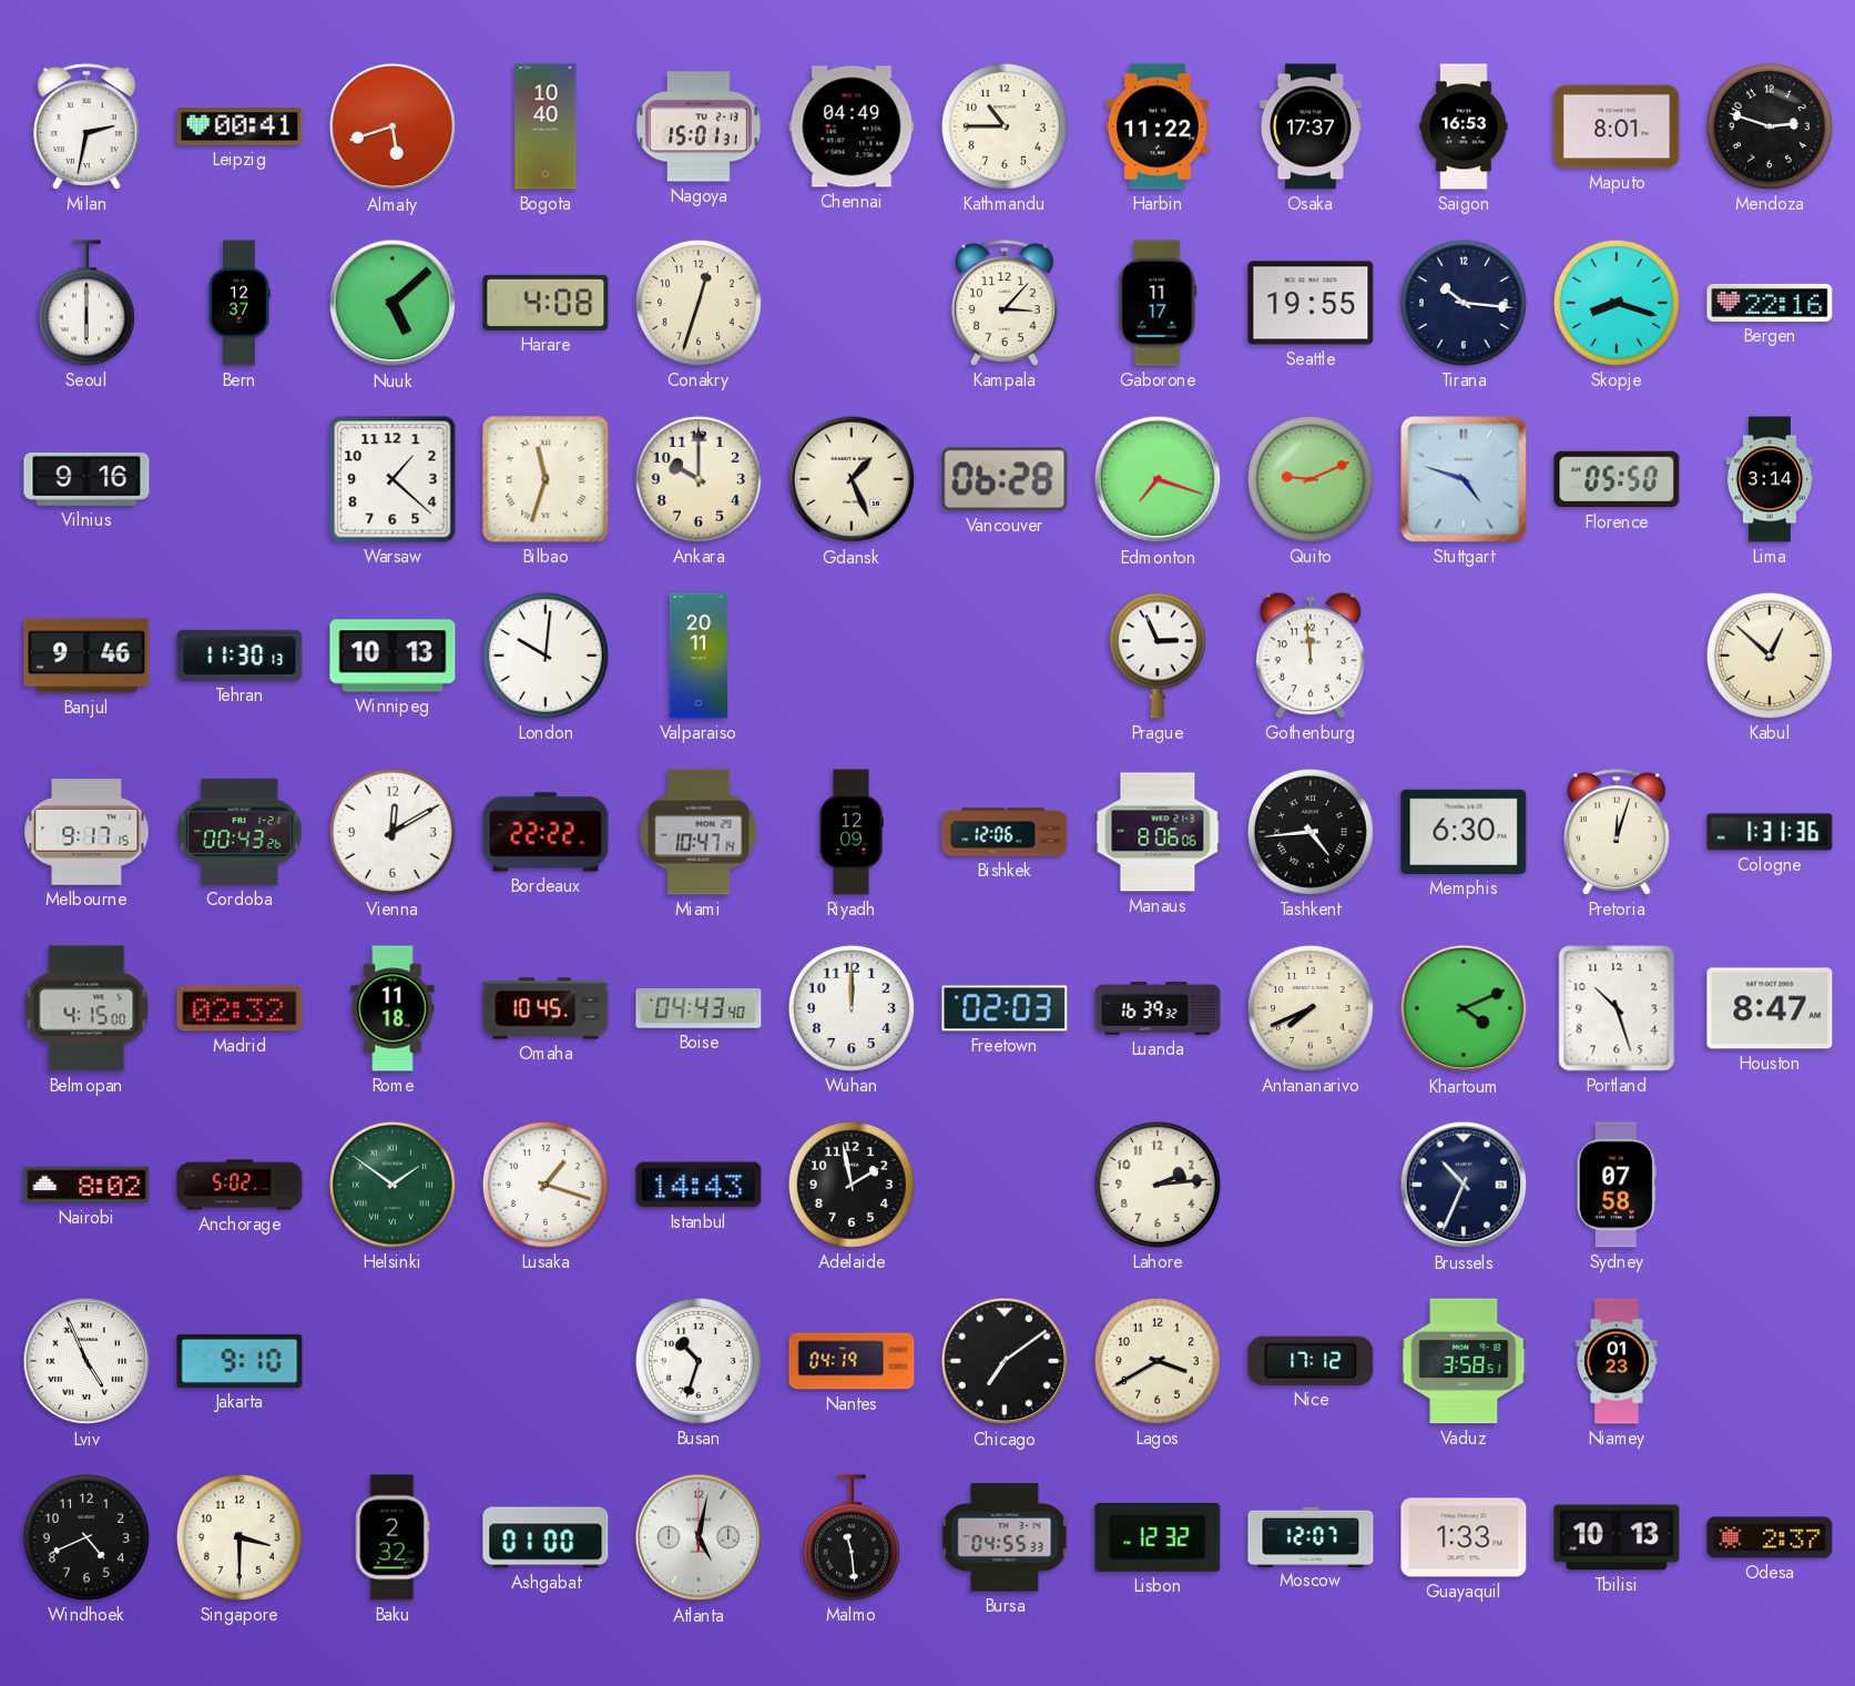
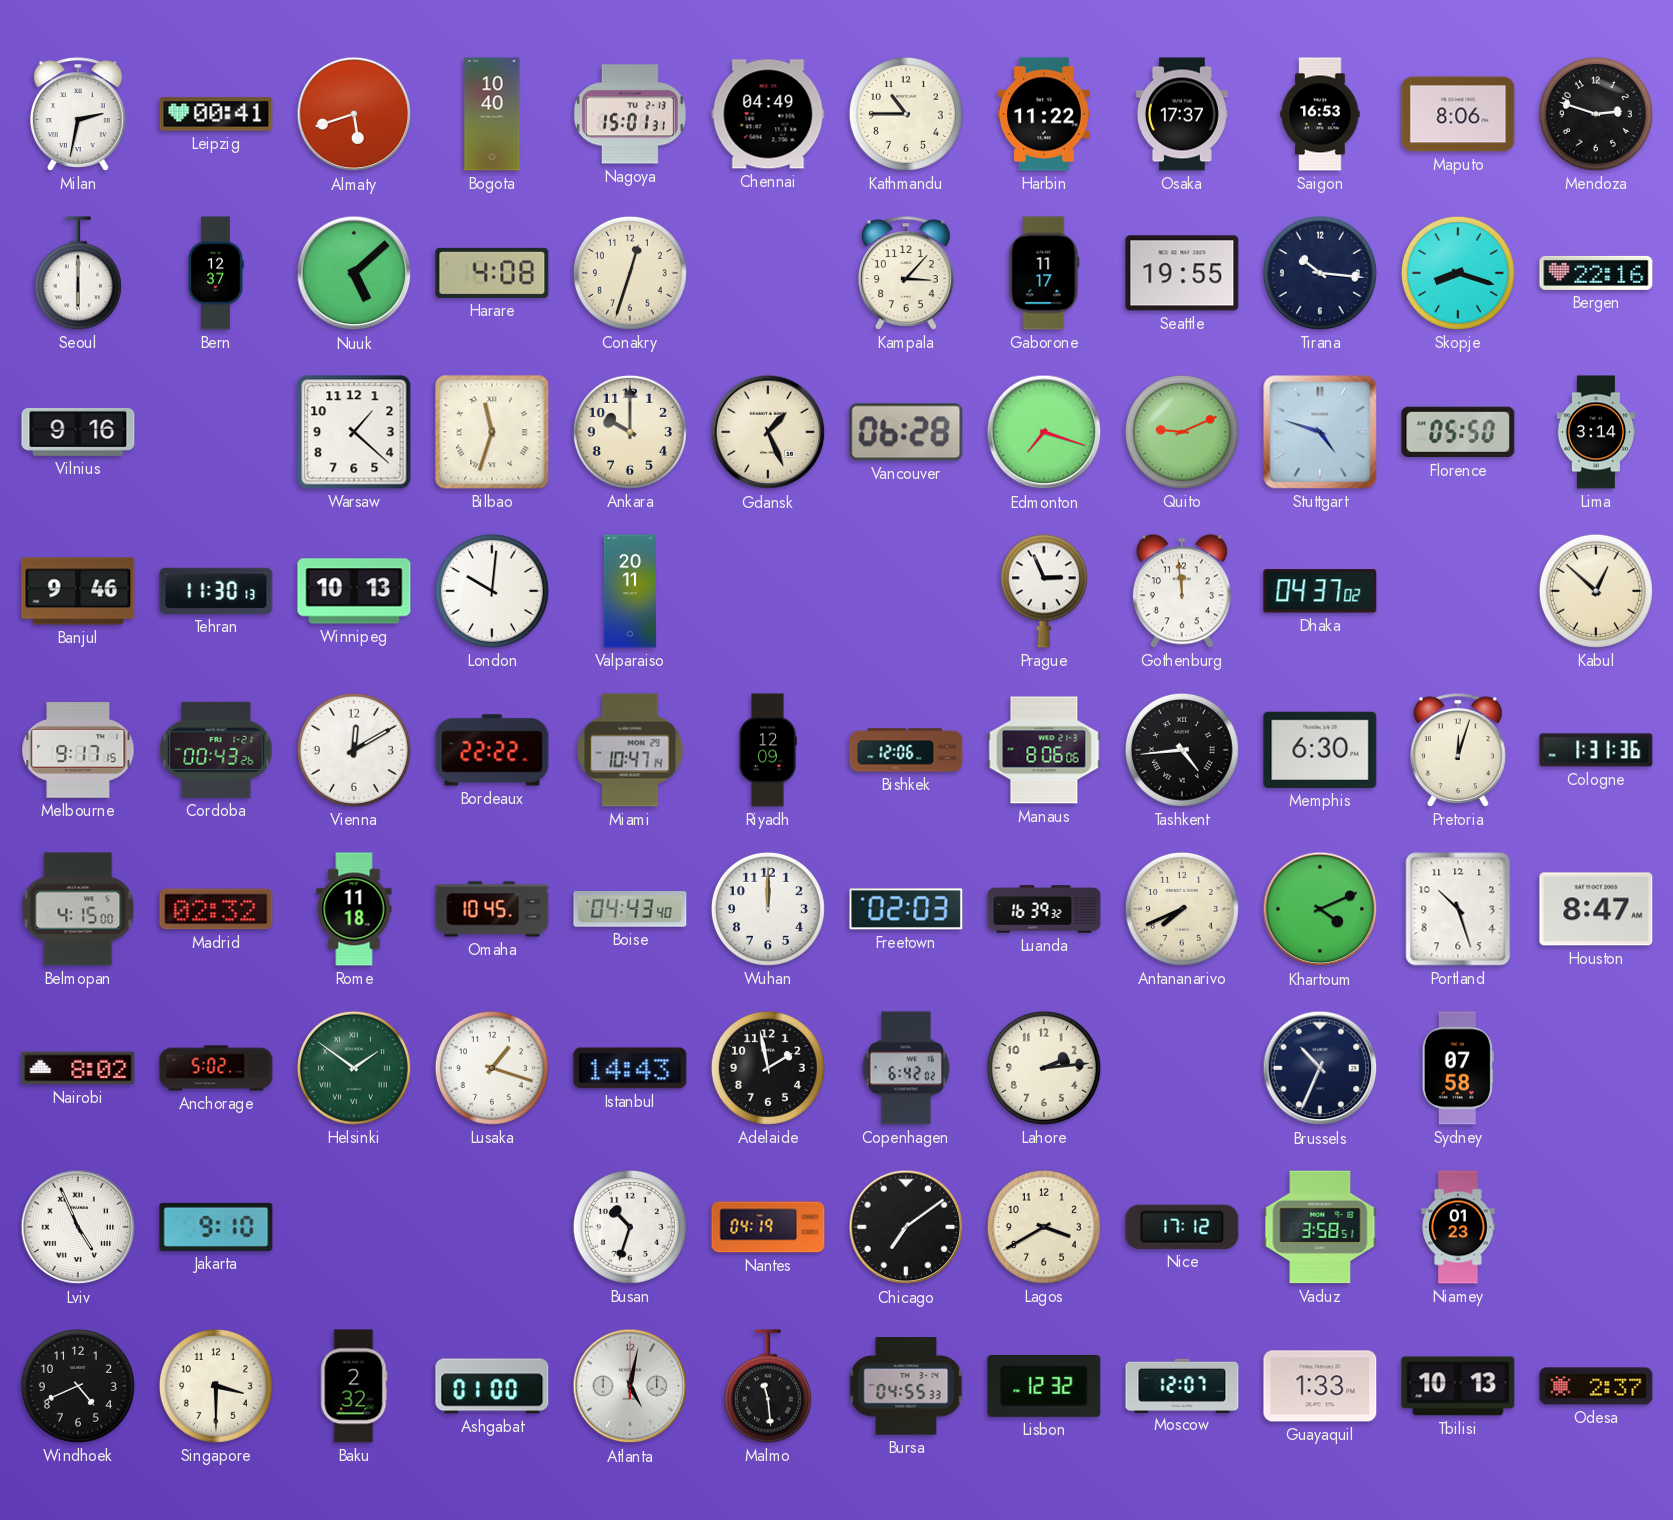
Maputo: 8:01 -> 8:06 (1458, 114)
Dhaka: none -> 04:37 (1320, 591)
Copenhagen: none -> 6:42 (906, 1068)
